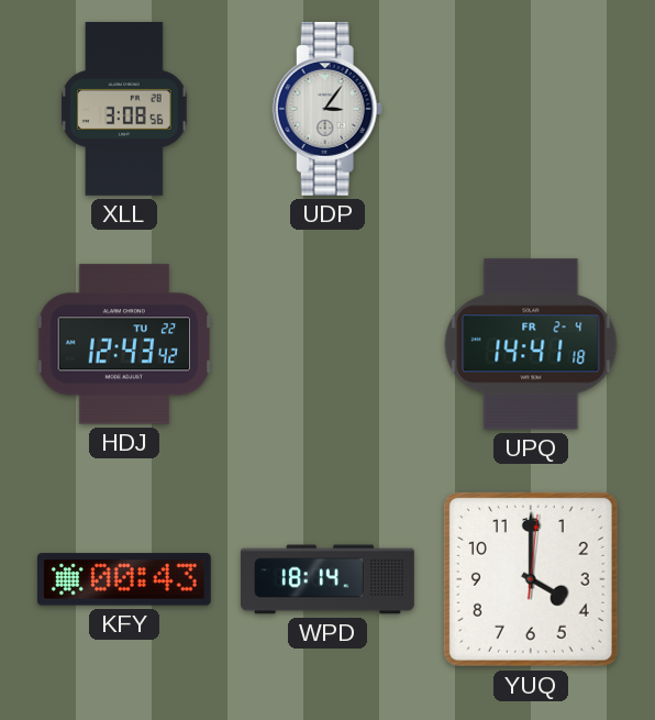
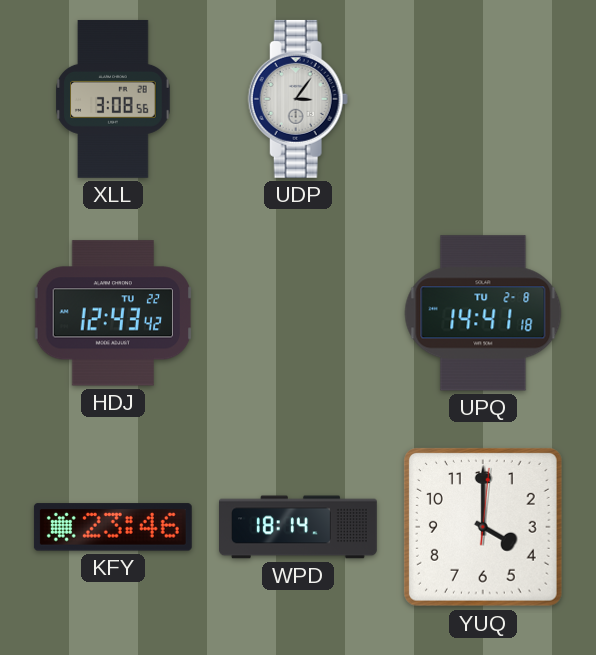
UPQ date: FR 2-4 -> TU 2-8 (483, 313)
KFY: 00:43 -> 23:46 (113, 527)
